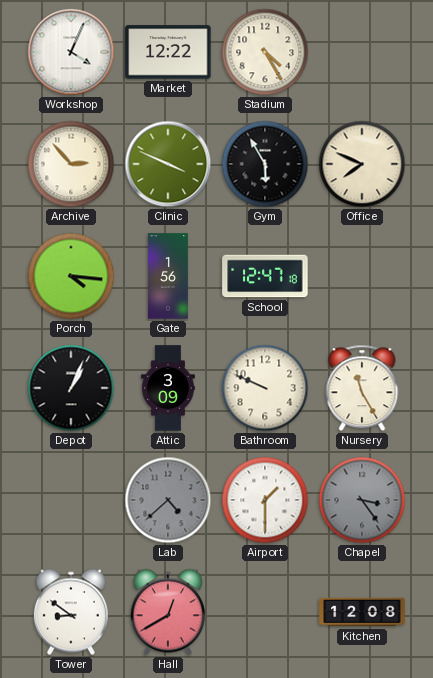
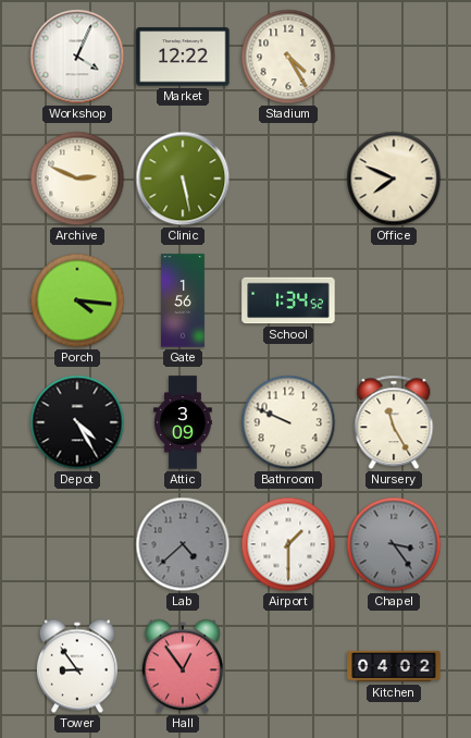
Archive: 2:53 -> 2:49 (77, 179)
Clinic: 3:49 -> 5:28 (183, 179)
Gym: 5:55 -> none (265, 164)
School: 12:47 -> 1:34 (288, 300)
Depot: 1:04 -> 4:25 (77, 422)
Tower: 8:51 -> 8:54 (77, 666)
Hall: 12:40 -> 12:54 (183, 666)
Kitchen: 12:08 -> 04:02 (394, 666)
